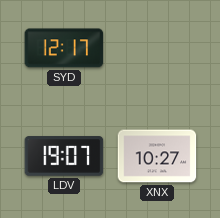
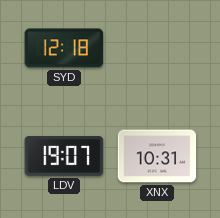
SYD: 12:17 -> 12:18 (64, 48)
XNX: 10:27 -> 10:31 (157, 156)
